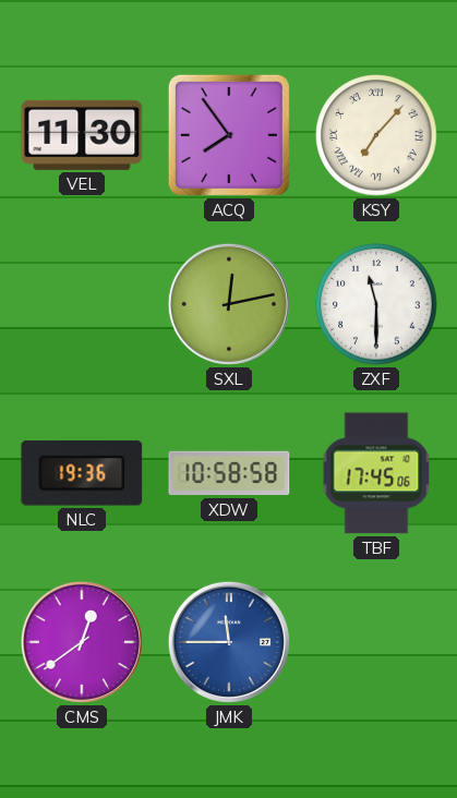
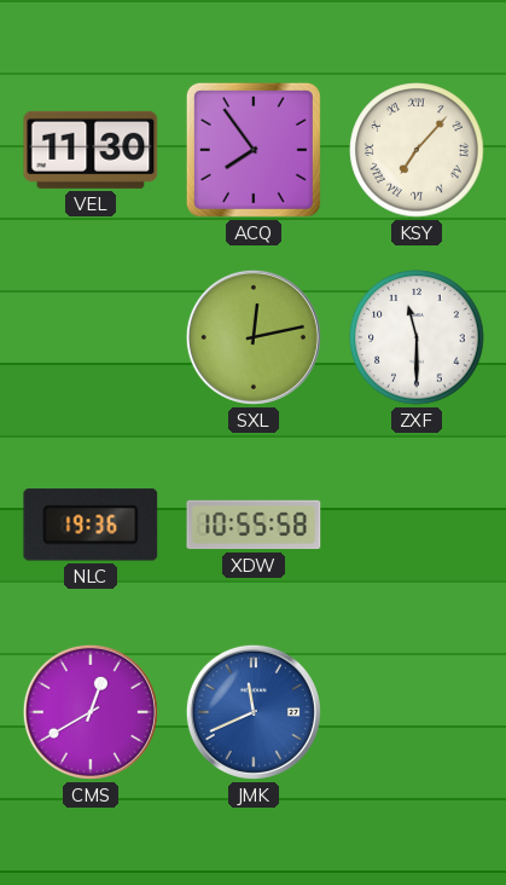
XDW: 10:58 -> 10:55 (254, 525)
TBF: 17:45 -> none (376, 473)
CMS: 12:39 -> 12:40 (91, 712)
JMK: 11:45 -> 11:41 (254, 712)
